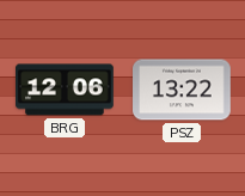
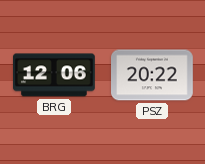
PSZ: 13:22 -> 20:22 (153, 75)
